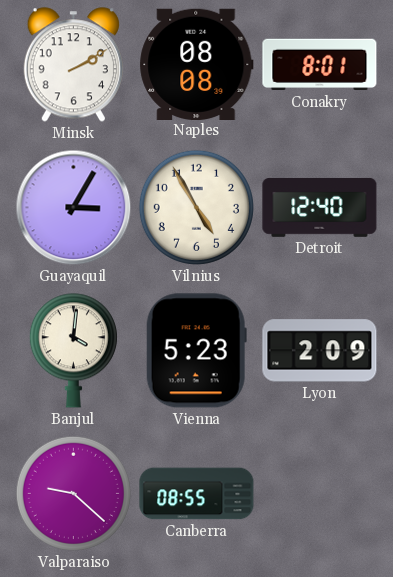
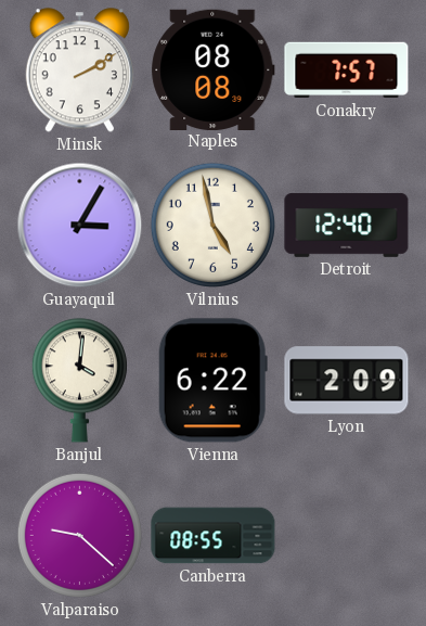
Conakry: 8:01 -> 7:57 (347, 71)
Vilnius: 4:55 -> 4:58 (212, 225)
Vienna: 5:23 -> 6:22 (212, 381)
